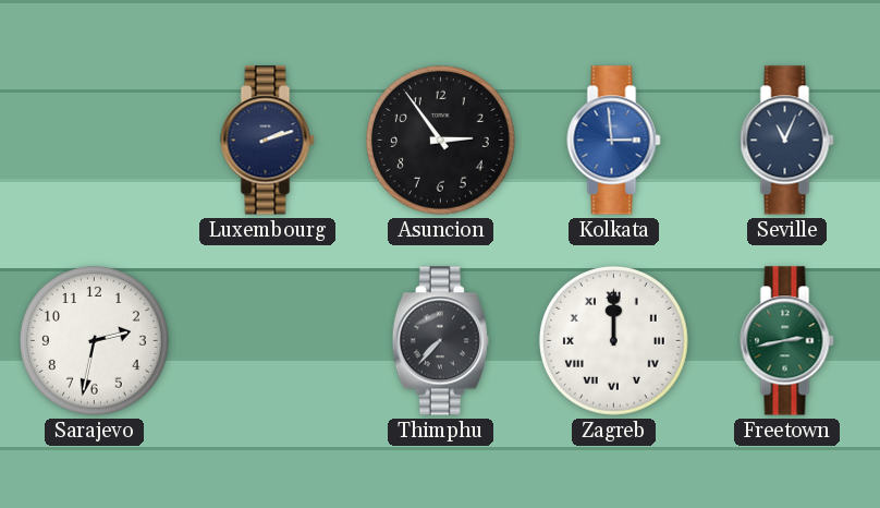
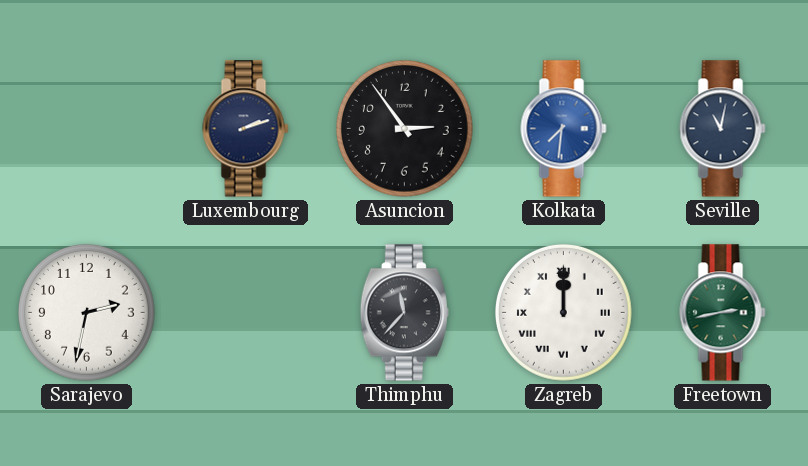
Kolkata: 2:59 -> 7:31 (564, 129)
Seville: 11:04 -> 11:02 (723, 129)
Thimphu: 7:37 -> 11:37 (404, 313)
